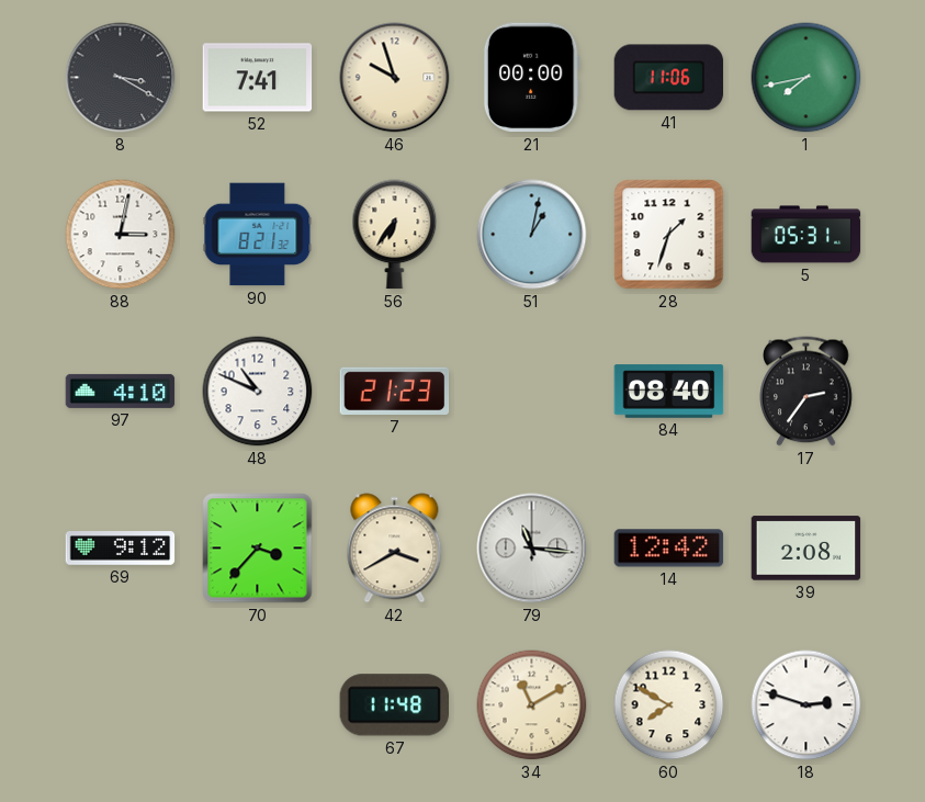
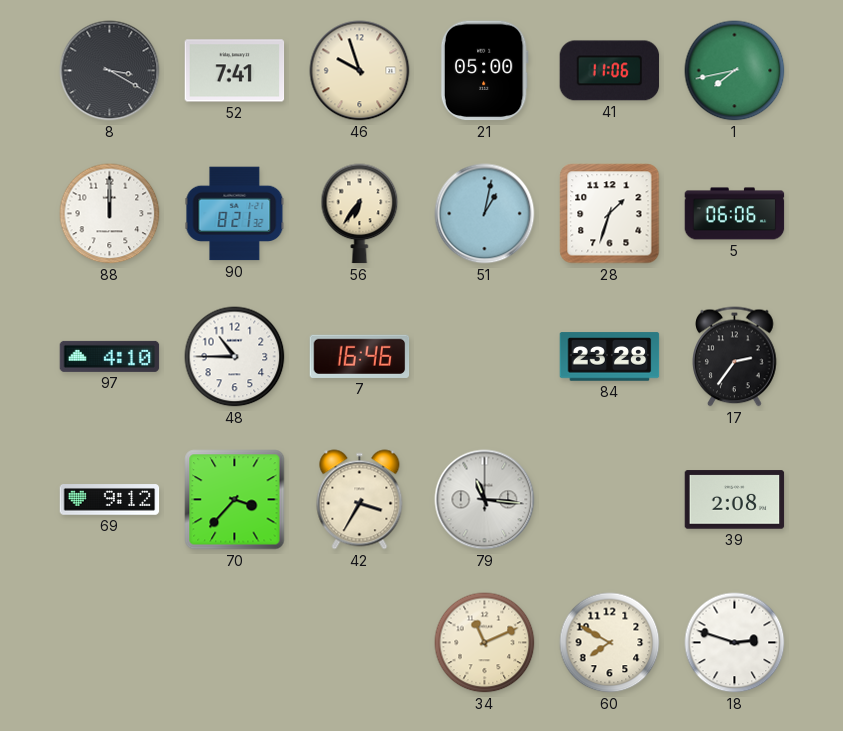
21: 00:00 -> 05:00 (484, 71)
88: 3:02 -> 12:00 (110, 214)
5: 05:31 -> 06:06 (735, 214)
48: 10:49 -> 10:45 (235, 357)
7: 21:23 -> 16:46 (360, 356)
84: 08:40 -> 23:28 (610, 357)
42: 3:40 -> 3:35 (360, 500)
14: 12:42 -> none (669, 549)
67: 11:48 -> none (394, 705)
34: 11:10 -> 11:11 (485, 643)
